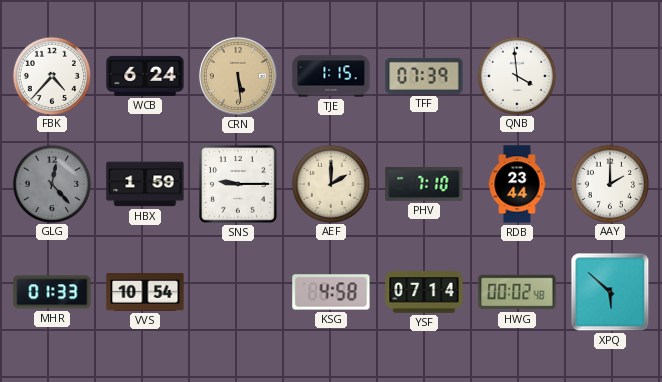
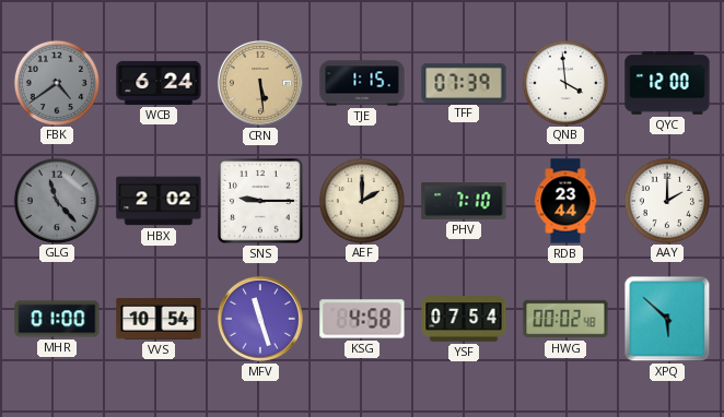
FBK: 4:37 -> 4:39 (56, 82)
FBK dial: white -> grey (56, 82)
QYC: none -> 12:00 (667, 83)
GLG: 12:23 -> 11:23 (56, 200)
HBX: 1:59 -> 2:02 (159, 201)
MHR: 01:33 -> 01:00 (57, 319)
MFV: none -> 11:27 (260, 319)
YSF: 07:14 -> 07:54 (464, 319)
